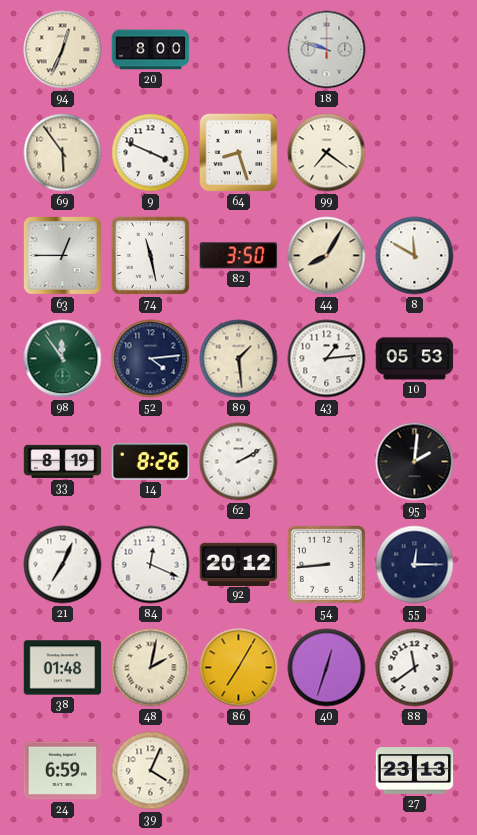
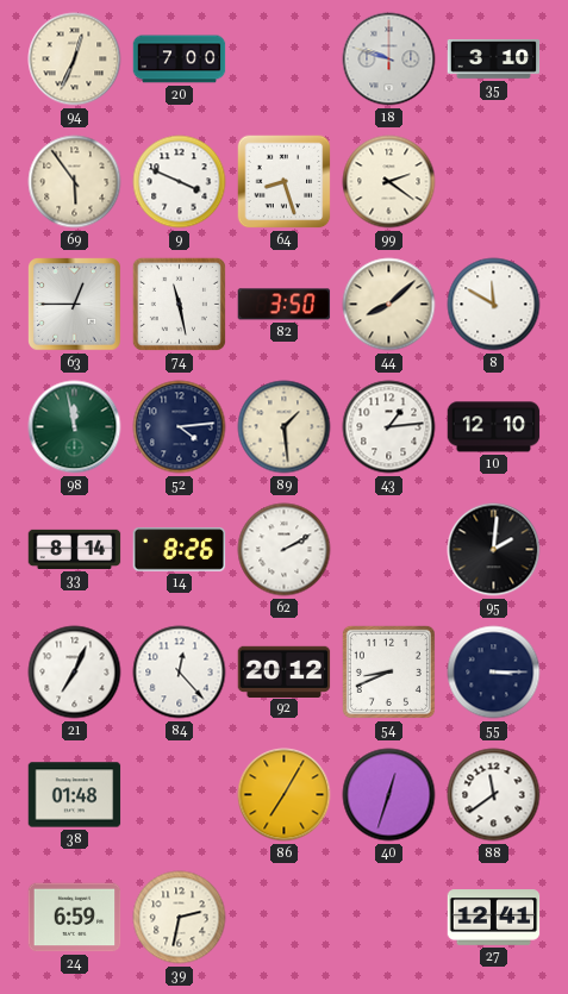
20: 8:00 -> 7:00 (180, 60)
35: none -> 3:10 (494, 60)
99: 7:21 -> 2:21 (389, 182)
44: 8:05 -> 8:08 (389, 305)
98: 11:54 -> 11:58 (75, 427)
10: 05:53 -> 12:10 (494, 427)
33: 8:19 -> 8:14 (75, 549)
84: 12:19 -> 12:23 (180, 673)
54: 8:44 -> 8:41 (388, 671)
55: 12:15 -> 3:15 (494, 673)
48: 2:02 -> none (151, 668)
39: 4:04 -> 2:32 (180, 918)
27: 23:13 -> 12:41 (494, 918)
